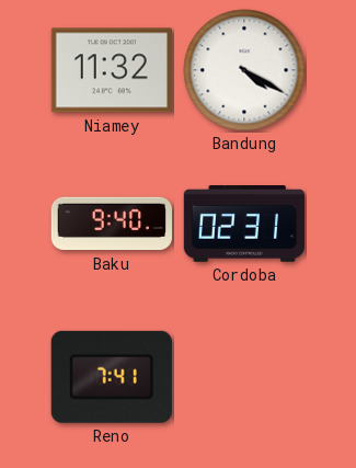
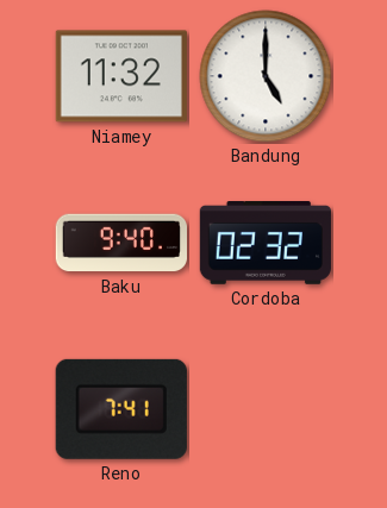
Bandung: 4:20 -> 5:00 (266, 76)
Cordoba: 02:31 -> 02:32 (266, 244)
